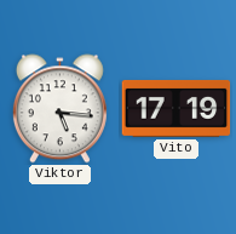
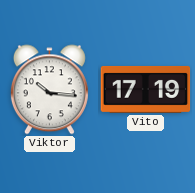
Viktor: 5:16 -> 10:16 (49, 90)
